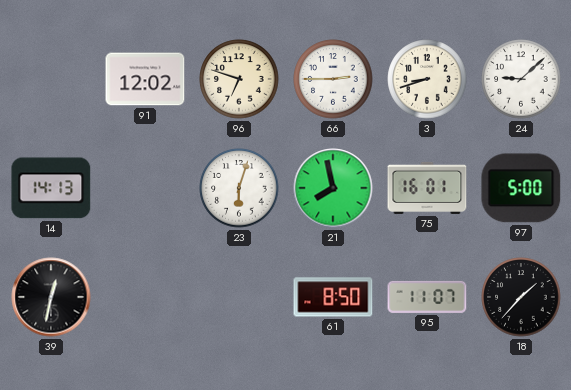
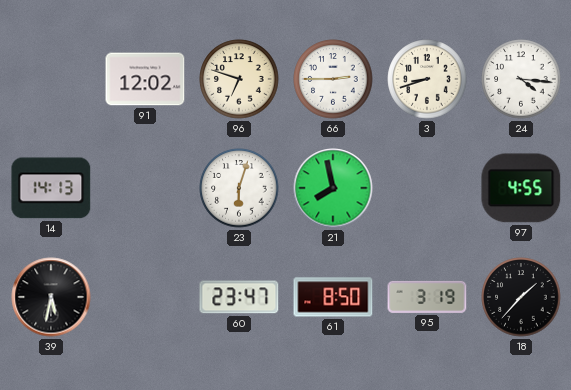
24: 9:08 -> 4:16 (521, 79)
75: 16:01 -> none (427, 188)
97: 5:00 -> 4:55 (521, 188)
39: 12:32 -> 5:32 (51, 297)
60: none -> 23:47 (239, 297)
95: 11:07 -> 3:19 (427, 297)
